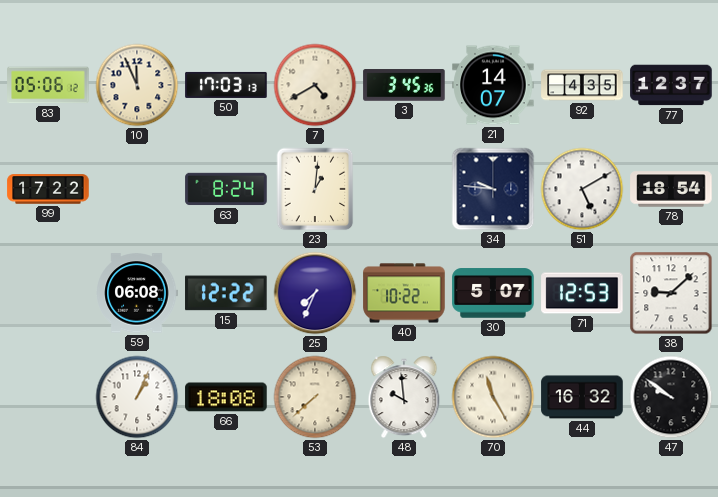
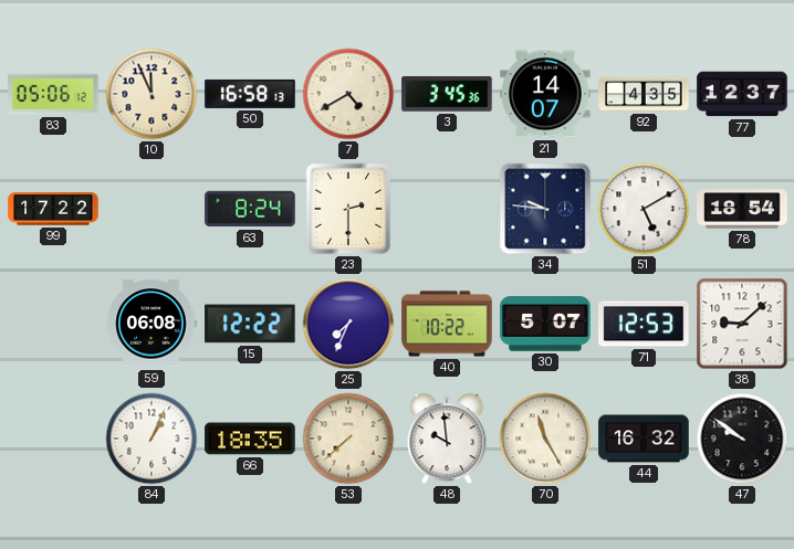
50: 17:03 -> 16:58 (250, 94)
23: 1:01 -> 2:30 (348, 209)
66: 18:08 -> 18:35 (250, 439)
